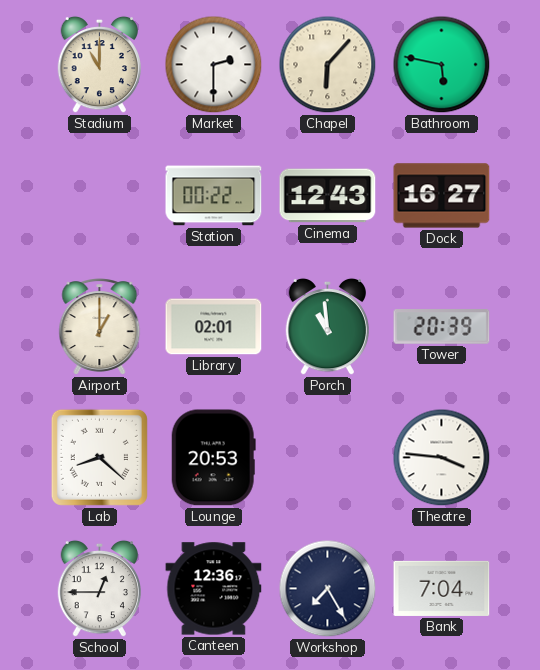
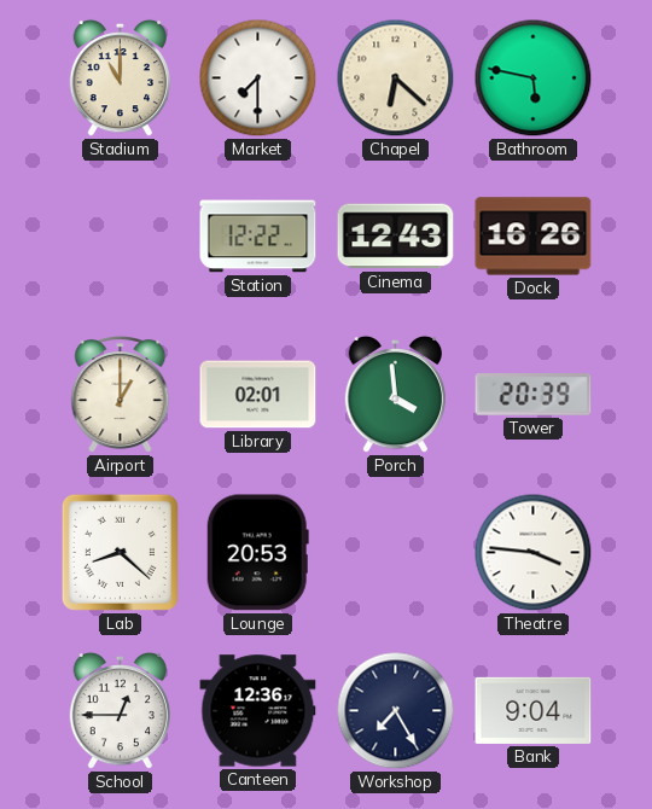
Market: 2:30 -> 7:30 (258, 78)
Chapel: 6:07 -> 6:22 (396, 78)
Station: 00:22 -> 12:22 (258, 237)
Dock: 16:27 -> 16:26 (534, 237)
Porch: 10:59 -> 3:59 (395, 395)
Bank: 7:04 -> 9:04 (534, 710)
